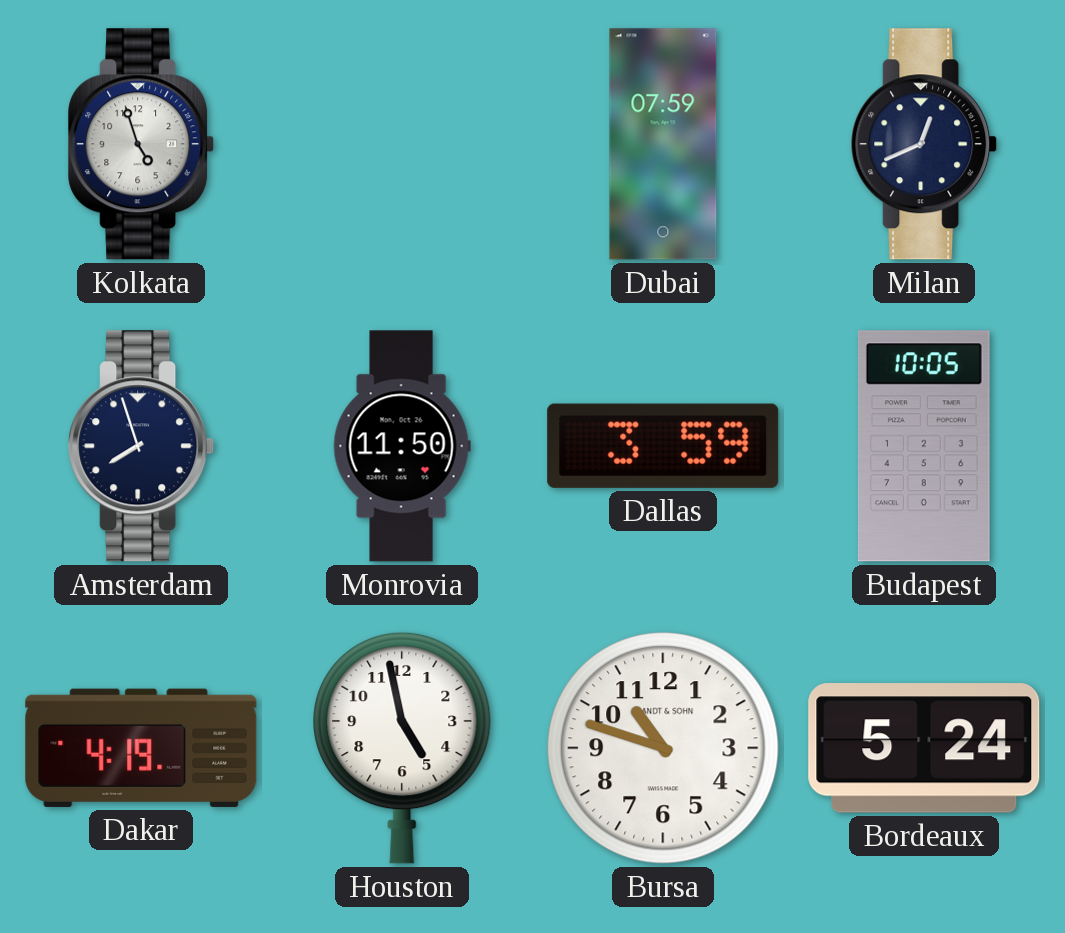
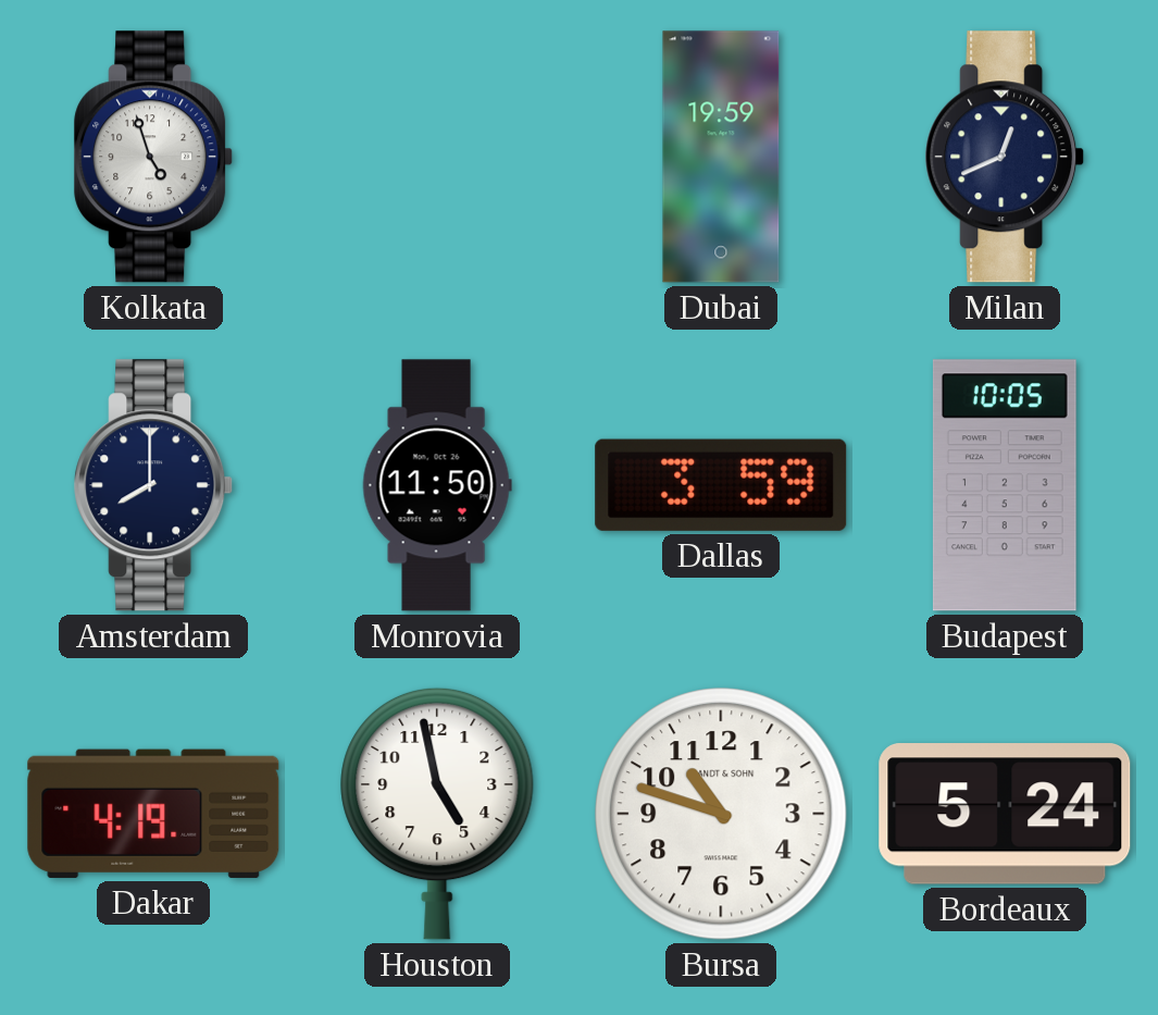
Dubai: 07:59 -> 19:59 (721, 157)
Amsterdam: 7:57 -> 8:00 (154, 485)
